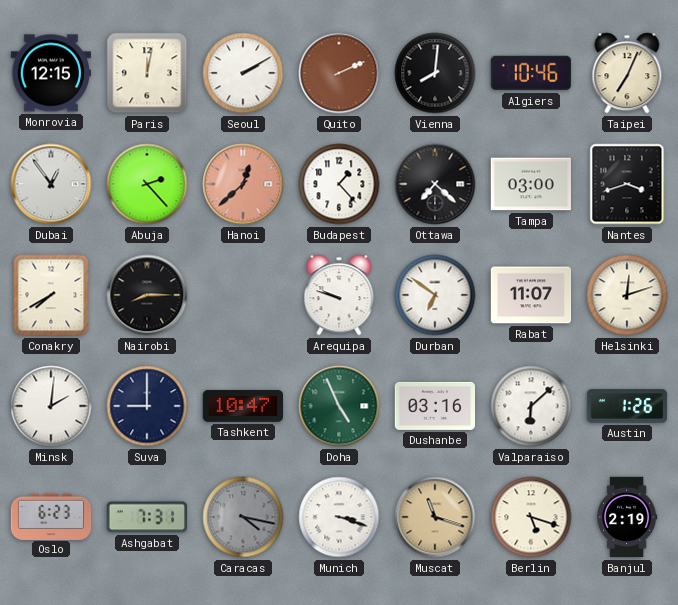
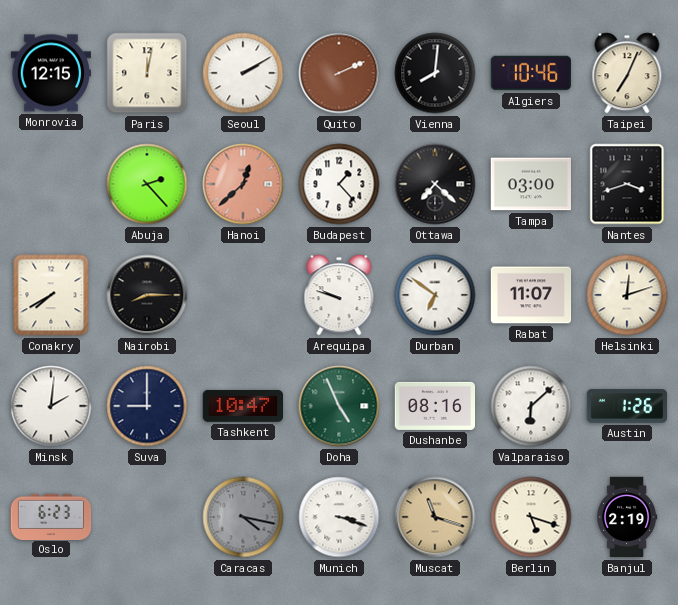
Dubai: 12:54 -> none (51, 184)
Dushanbe: 03:16 -> 08:16 (435, 406)
Ashgabat: 7:31 -> none (146, 517)
